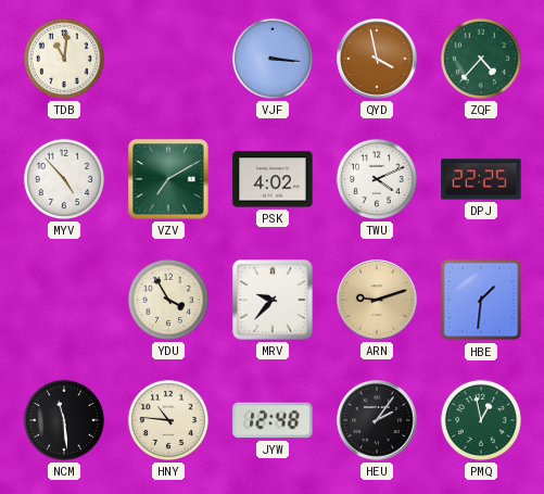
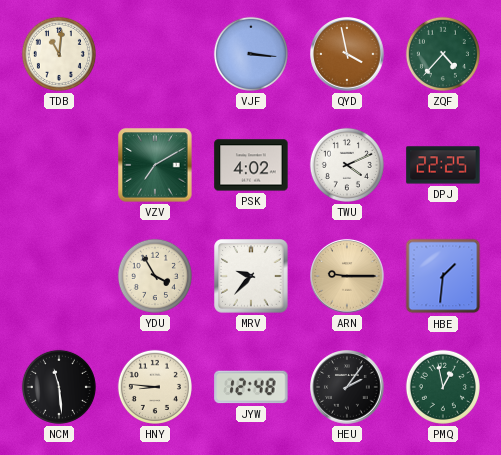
MYV: 4:53 -> none (64, 179)
ARN: 9:12 -> 9:15 (347, 276)
HNY: 10:46 -> 8:46 (155, 387)
